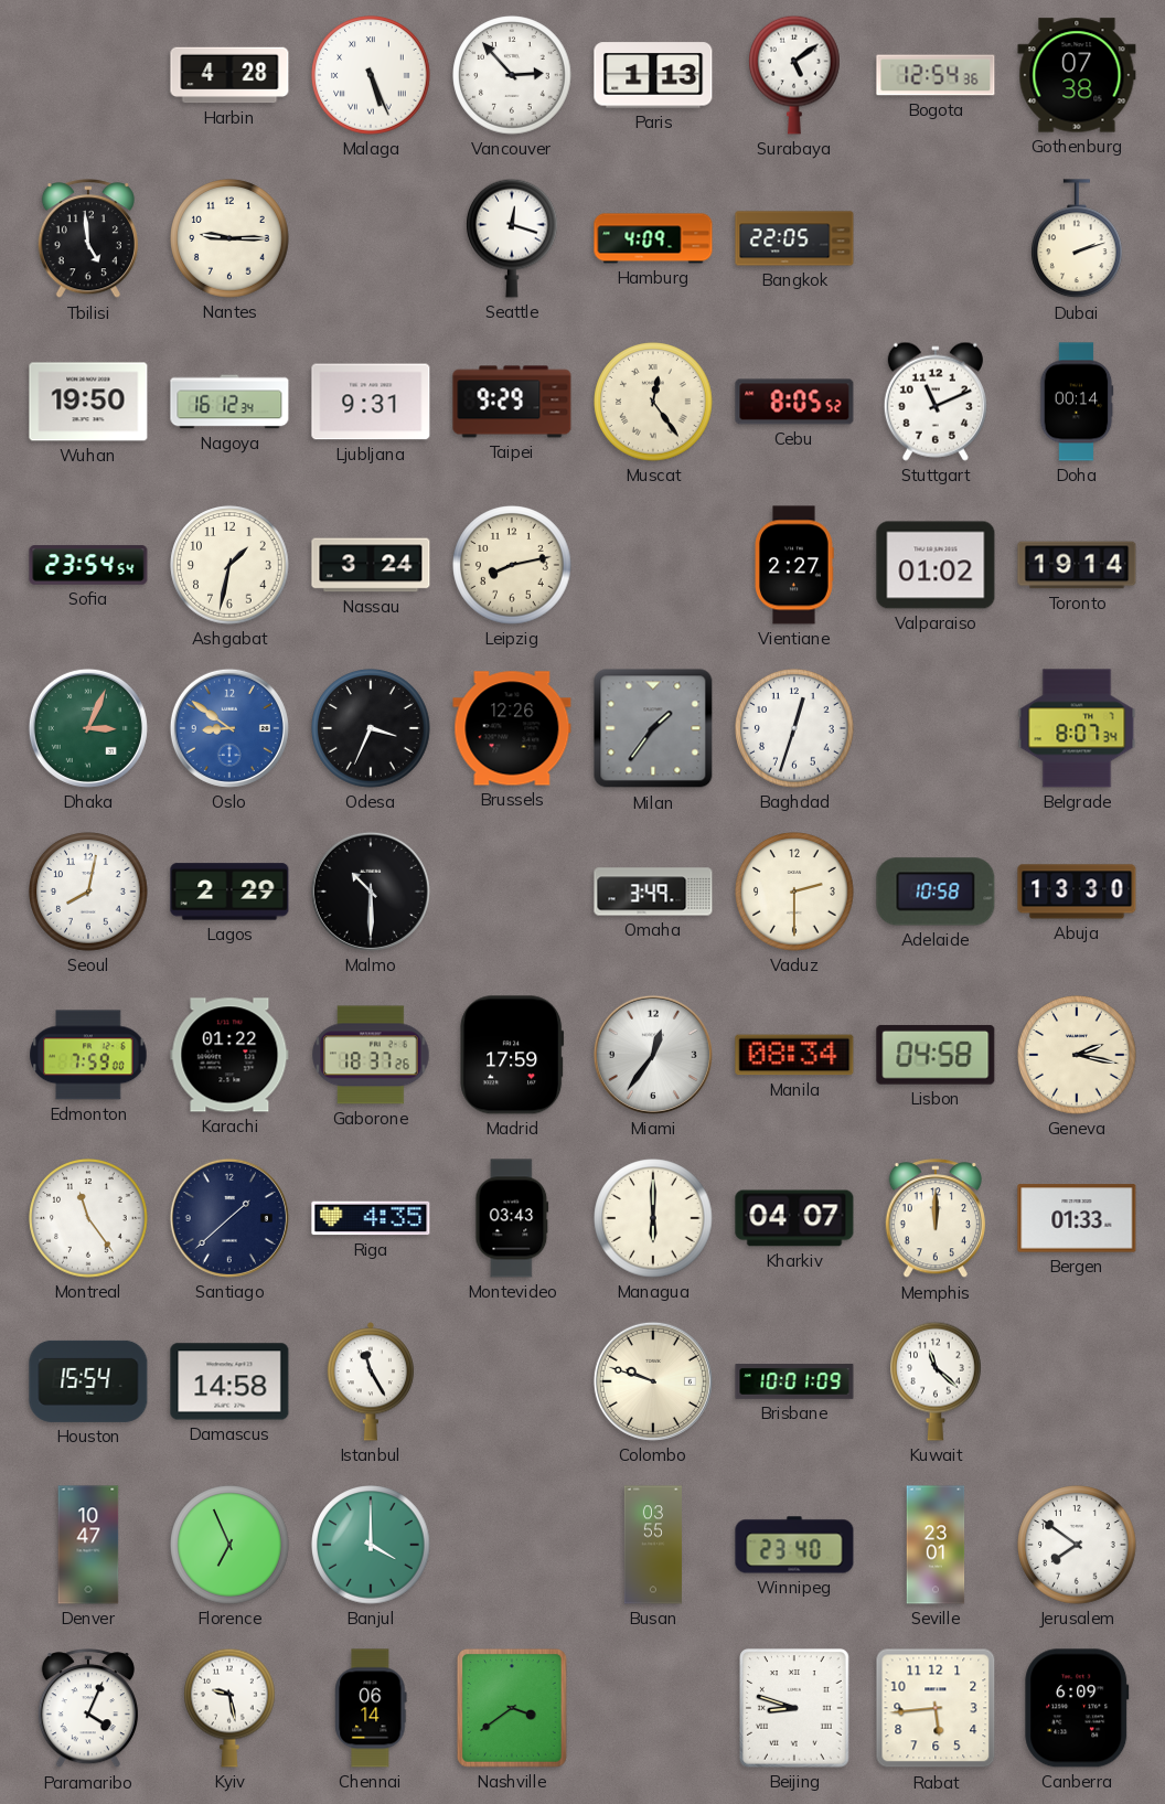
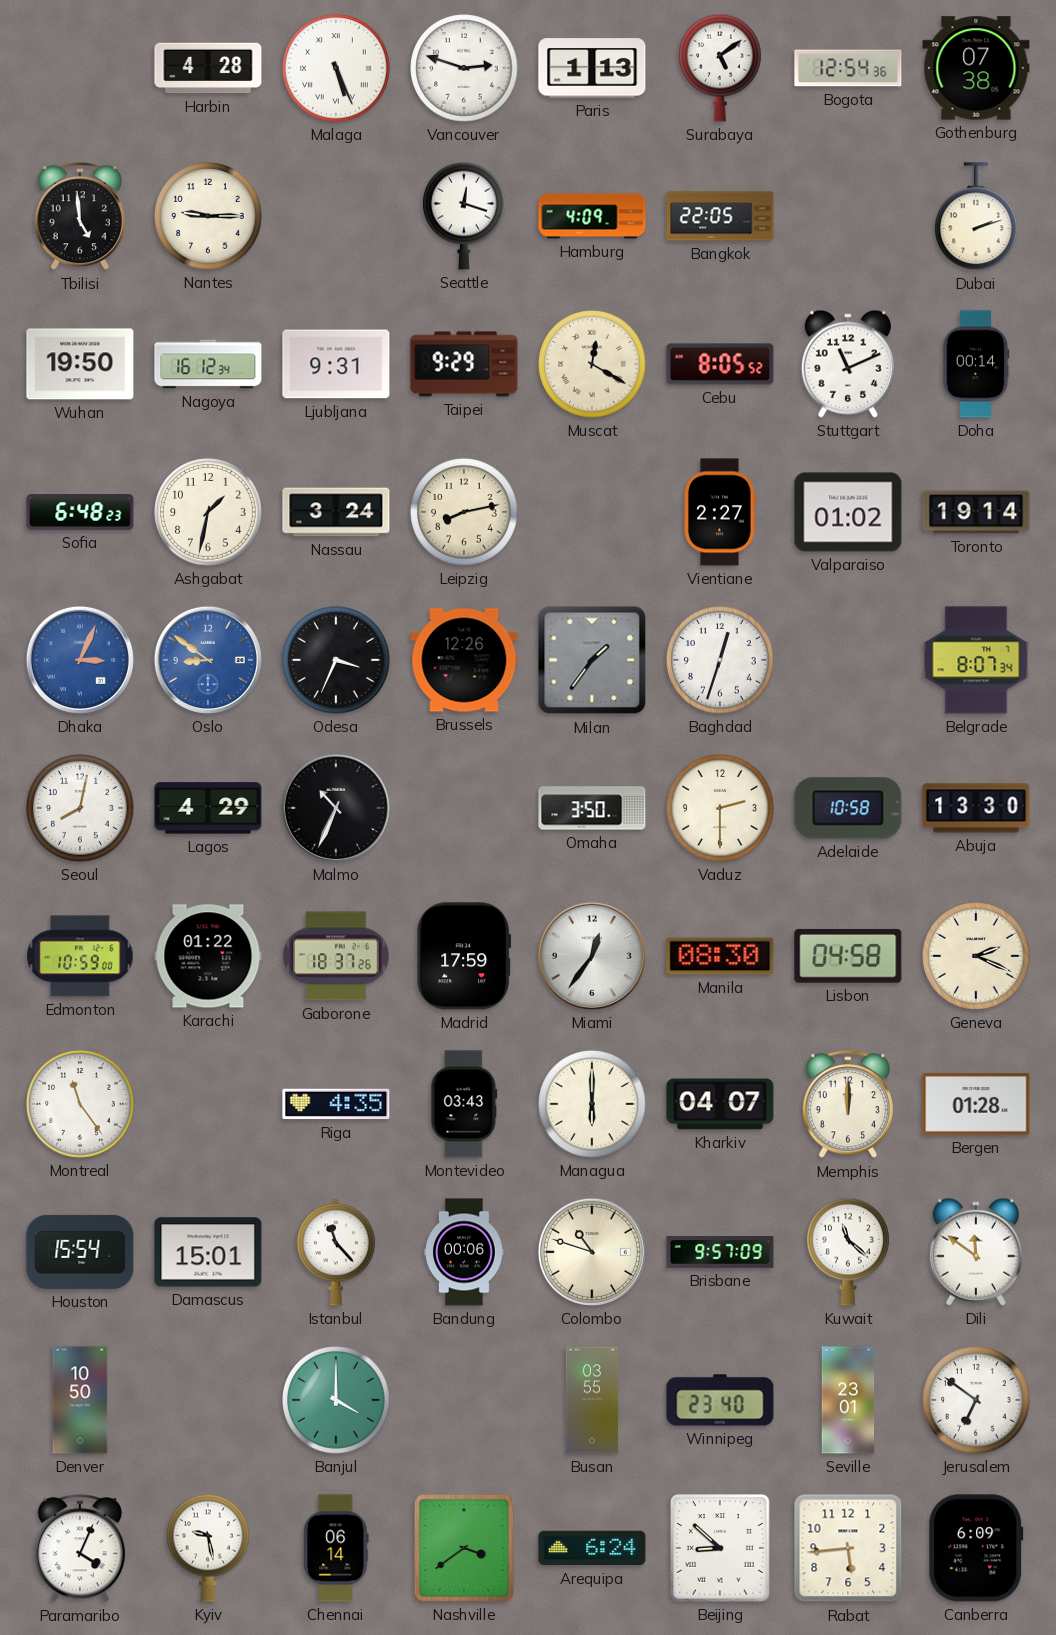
Vancouver: 2:53 -> 2:48 (464, 68)
Muscat: 12:24 -> 12:20 (592, 364)
Sofia: 23:54 -> 6:48 (80, 512)
Dhaka dial: green -> blue (80, 660)
Lagos: 2:29 -> 4:29 (208, 808)
Malmo: 10:30 -> 10:34 (336, 808)
Omaha: 3:49 -> 3:50 (592, 808)
Edmonton: 7:59 -> 10:59 (80, 956)
Manila: 08:34 -> 08:30 (720, 956)
Geneva: 2:17 -> 2:19 (976, 956)
Santiago: 1:38 -> none (229, 1218)
Bergen: 01:33 -> 01:28 (976, 1104)
Damascus: 14:58 -> 15:01 (208, 1252)
Istanbul: 11:25 -> 11:23 (335, 1252)
Bandung: none -> 00:06 (464, 1252)
Colombo: 9:48 -> 10:48 (592, 1252)
Brisbane: 10:01 -> 9:57 (720, 1252)
Dili: none -> 11:51 (976, 1252)
Denver: 10:47 -> 10:50 (80, 1400)
Florence: 6:56 -> none (229, 1545)
Jerusalem: 7:51 -> 6:51 (976, 1400)
Arequipa: none -> 6:24 (592, 1548)
Beijing: 8:48 -> 8:52 (721, 1549)
